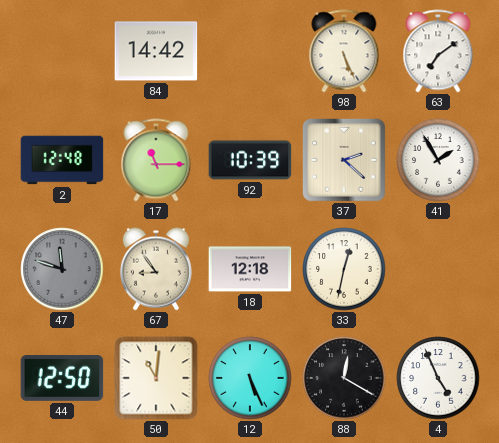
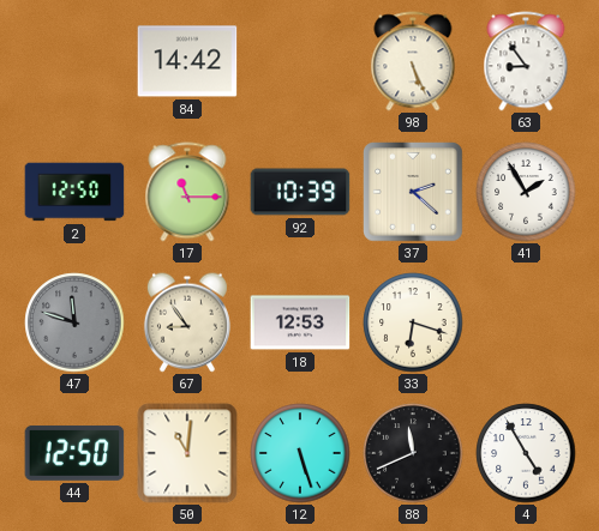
63: 7:09 -> 8:54 (526, 61)
2: 12:48 -> 12:50 (74, 192)
18: 12:18 -> 12:53 (300, 322)
33: 12:32 -> 6:18 (413, 322)
12: 5:26 -> 5:27 (300, 453)
88: 12:20 -> 11:41 (413, 453)
4: 4:56 -> 4:55 (526, 453)
